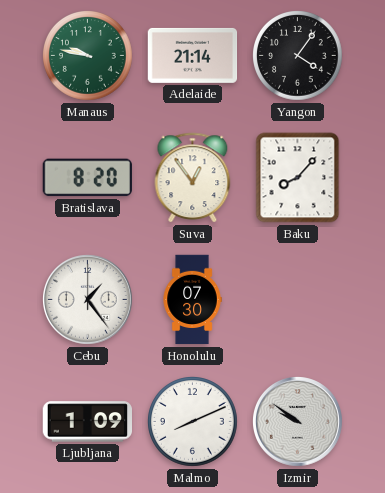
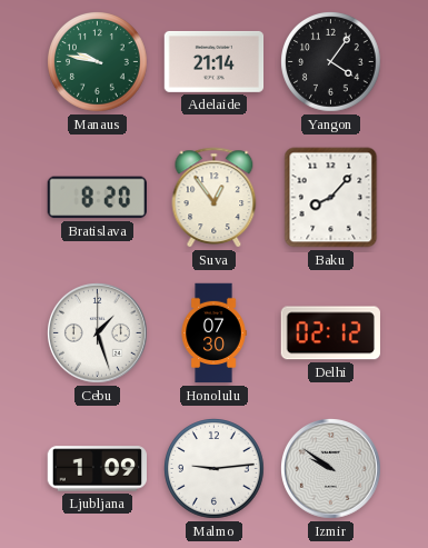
Cebu: 1:24 -> 1:27 (98, 333)
Delhi: none -> 02:12 (330, 333)
Malmo: 8:11 -> 9:14 (215, 469)
